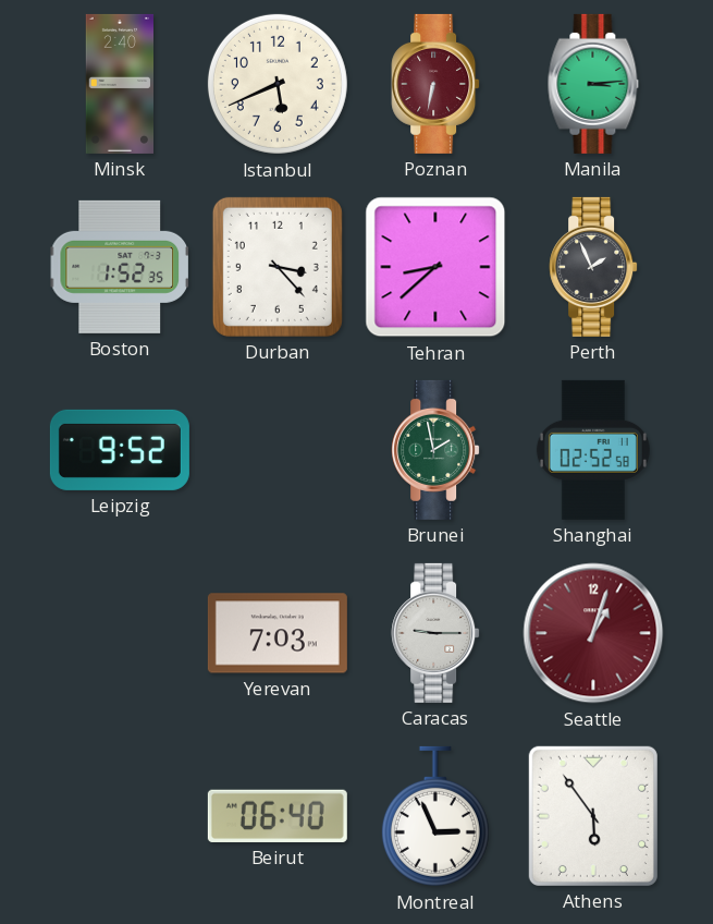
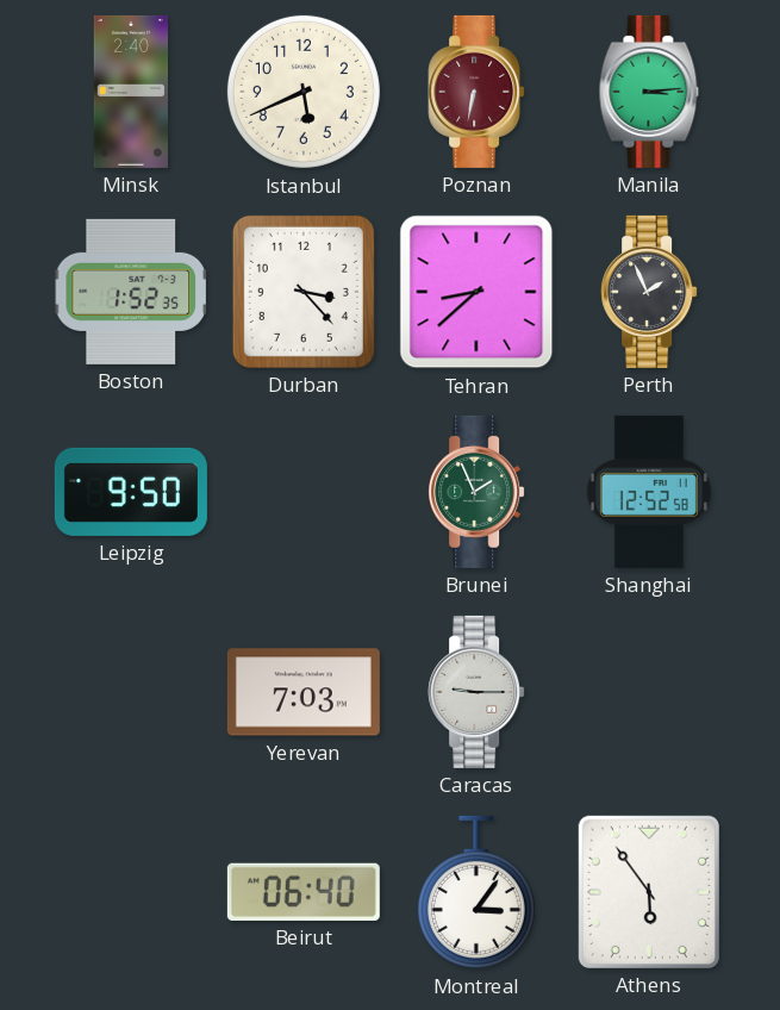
Leipzig: 9:52 -> 9:50 (131, 492)
Brunei: 1:58 -> 1:56 (476, 492)
Shanghai: 02:52 -> 12:52 (649, 492)
Seattle: 1:03 -> none (593, 633)
Montreal: 2:56 -> 3:06 (476, 892)
